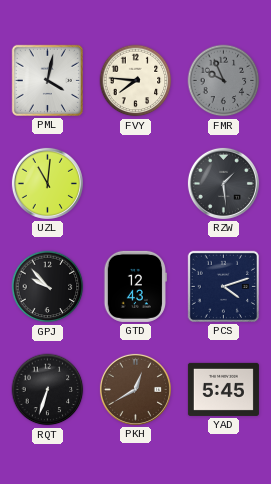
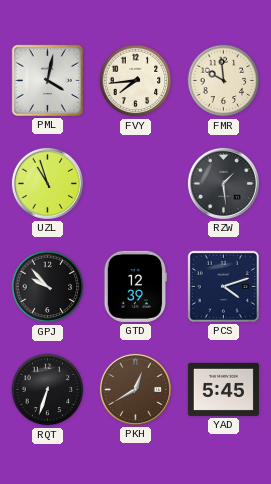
FVY: 7:46 -> 7:44 (136, 81)
FMR: 9:56 -> 9:59 (224, 81)
FMR dial: grey -> cream (224, 81)
UZL: 11:01 -> 10:57 (47, 183)
GTD: 12:43 -> 12:39 (135, 286)
